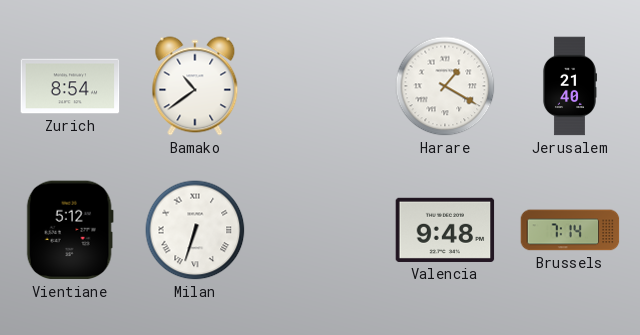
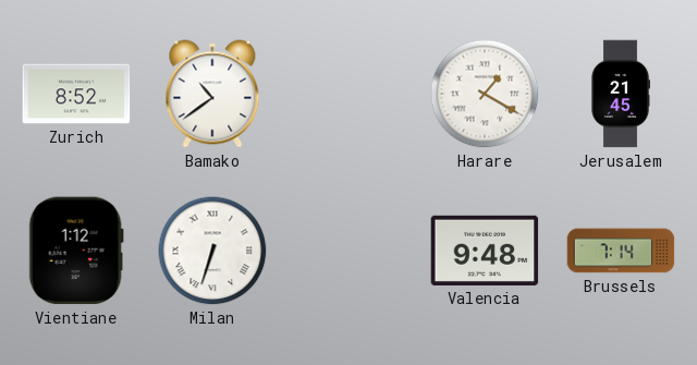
Zurich: 8:54 -> 8:52 (76, 94)
Jerusalem: 21:40 -> 21:45 (620, 94)
Vientiane: 5:12 -> 1:12 (76, 251)
